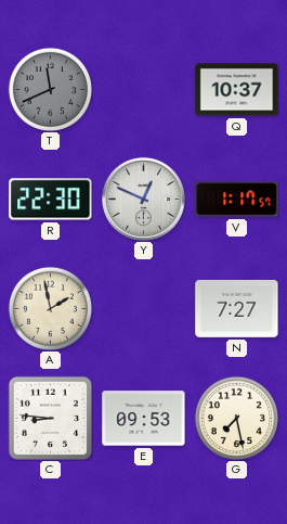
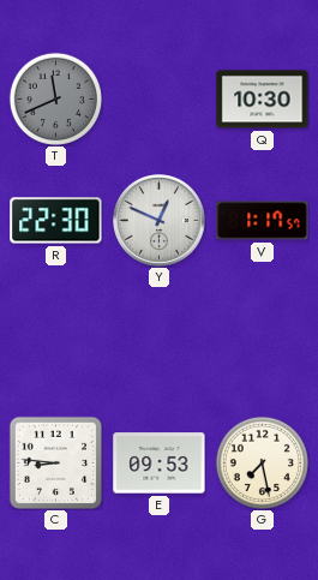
Q: 10:37 -> 10:30 (263, 100)
A: 1:58 -> none (50, 308)
N: 7:27 -> none (237, 309)
